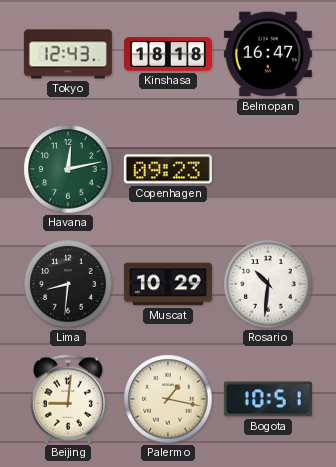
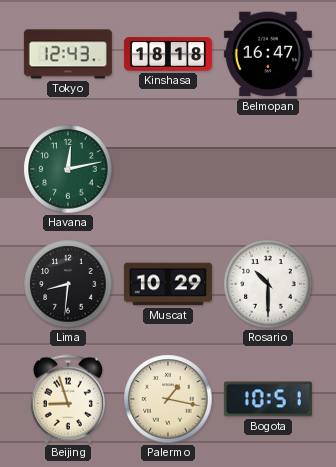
Copenhagen: 09:23 -> none (168, 169)
Rosario: 10:31 -> 10:30 (268, 284)
Beijing: 9:01 -> 8:57 (68, 399)
